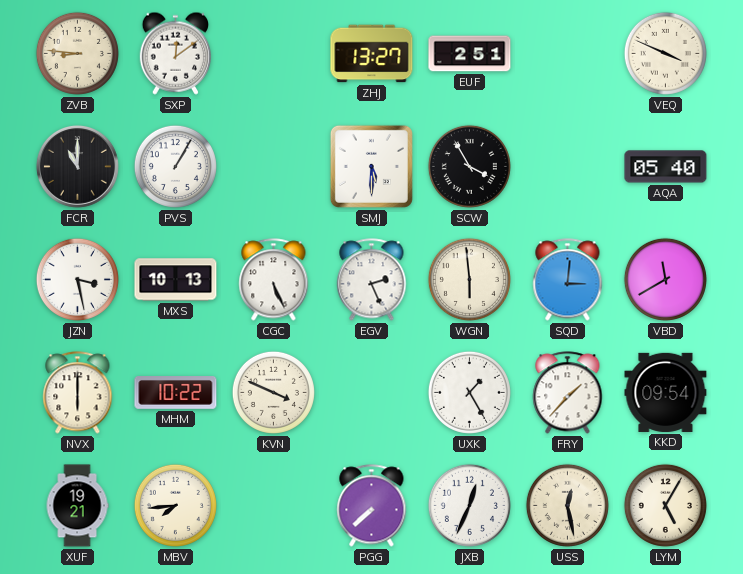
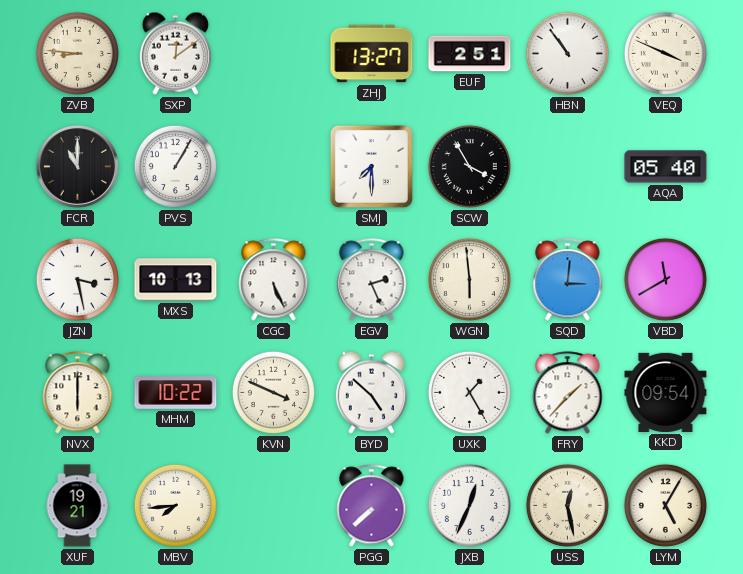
HBN: none -> 10:54 (567, 53)
SMJ: 5:30 -> 7:30 (371, 166)
BYD: none -> 4:52 (371, 392)
